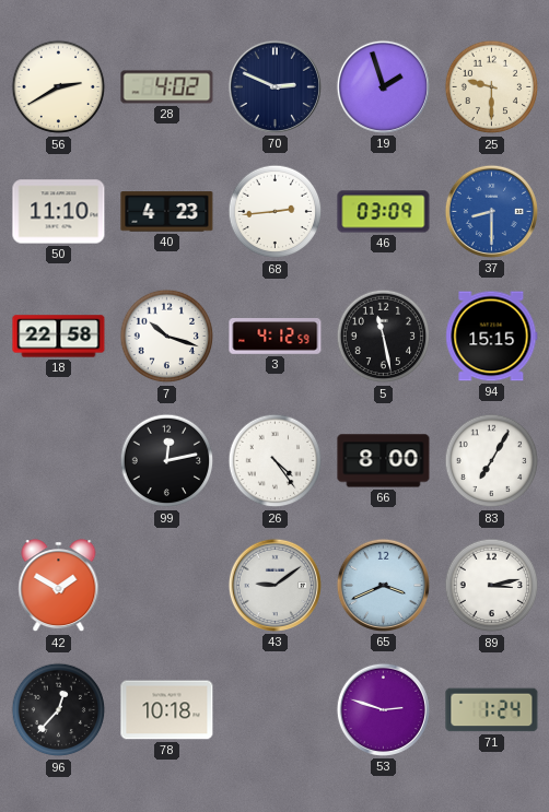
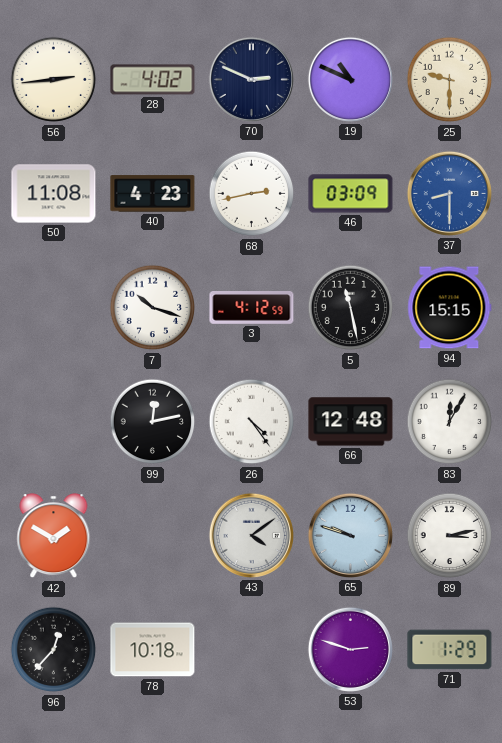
56: 2:40 -> 2:44 (54, 80)
19: 1:57 -> 10:49 (350, 79)
50: 11:10 -> 11:08 (54, 194)
68: 2:44 -> 2:43 (252, 194)
18: 22:58 -> none (59, 337)
66: 8:00 -> 12:48 (351, 422)
83: 7:05 -> 12:05 (450, 422)
43: 9:09 -> 4:09 (251, 535)
65: 3:41 -> 9:48 (350, 535)
71: 1:24 -> 1:29 (450, 650)
